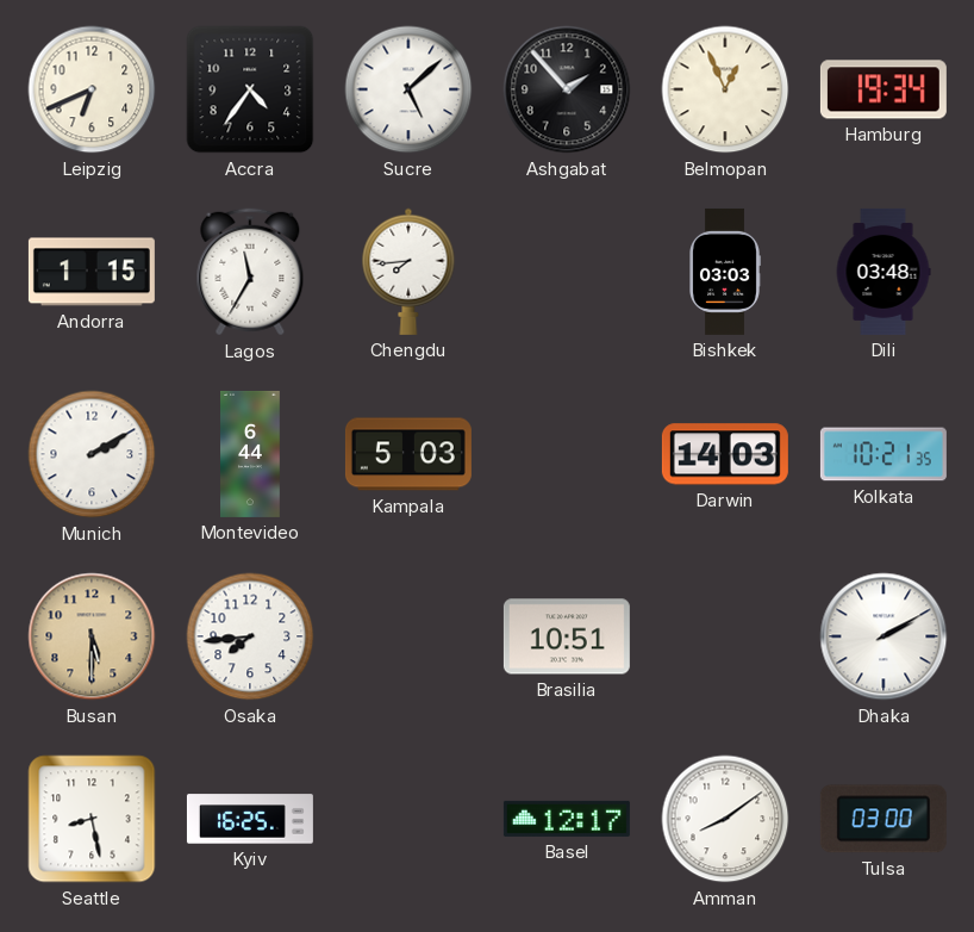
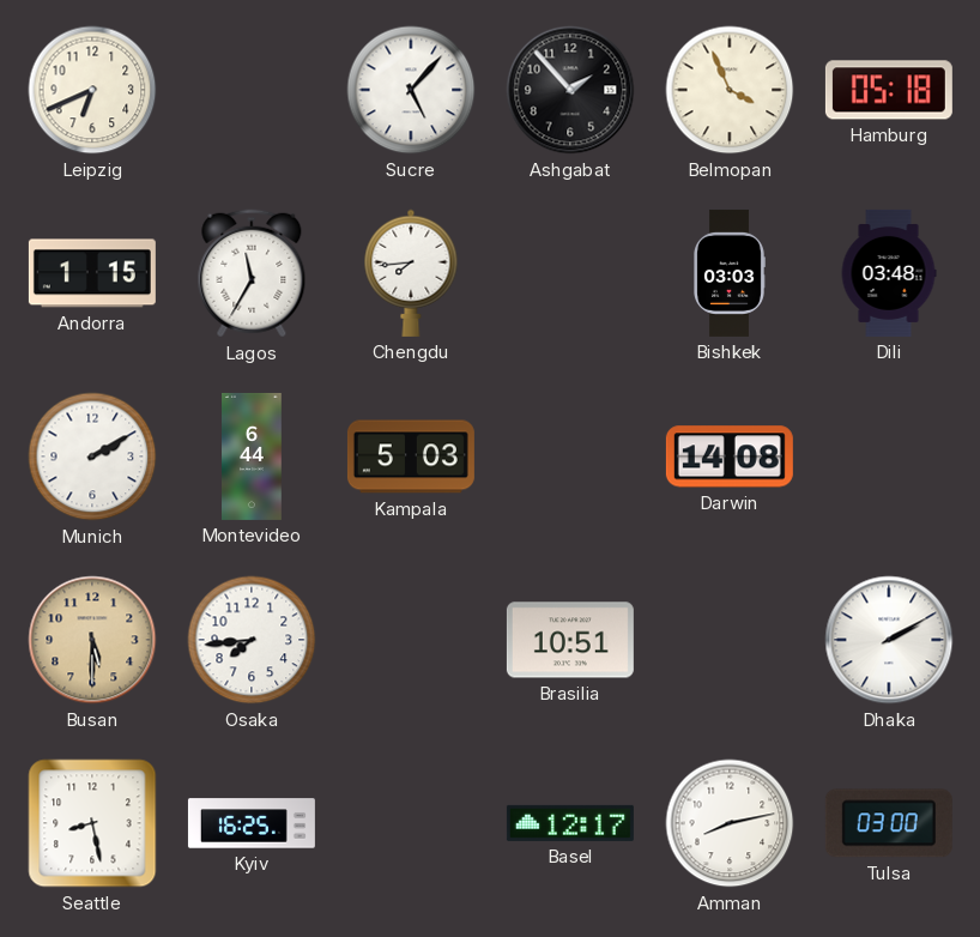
Accra: 4:36 -> none (250, 89)
Sucre: 5:08 -> 5:07 (411, 90)
Belmopan: 12:56 -> 3:56 (730, 90)
Hamburg: 19:34 -> 05:18 (889, 90)
Darwin: 14:03 -> 14:08 (730, 457)
Kolkata: 10:21 -> none (884, 454)
Amman: 8:09 -> 8:13 (730, 823)
